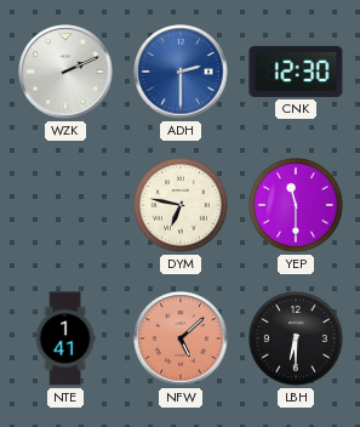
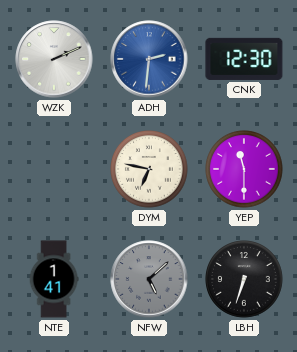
ADH: 2:30 -> 2:31 (149, 59)
NFW dial: salmon -> grey (149, 279)
LBH: 6:30 -> 6:33 (244, 279)
